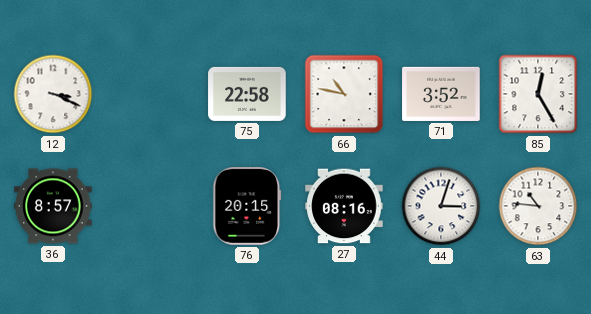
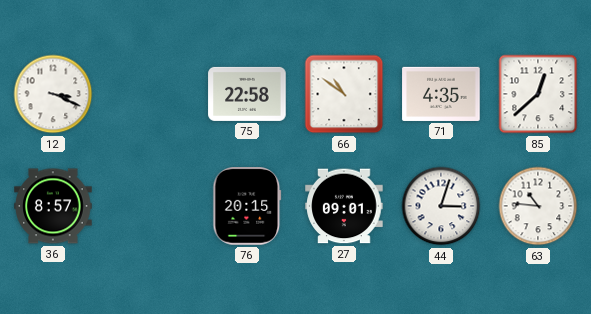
66: 10:47 -> 10:51 (344, 94)
71: 3:52 -> 4:35 (441, 94)
85: 12:25 -> 12:38 (538, 94)
27: 08:16 -> 09:01 (344, 206)
